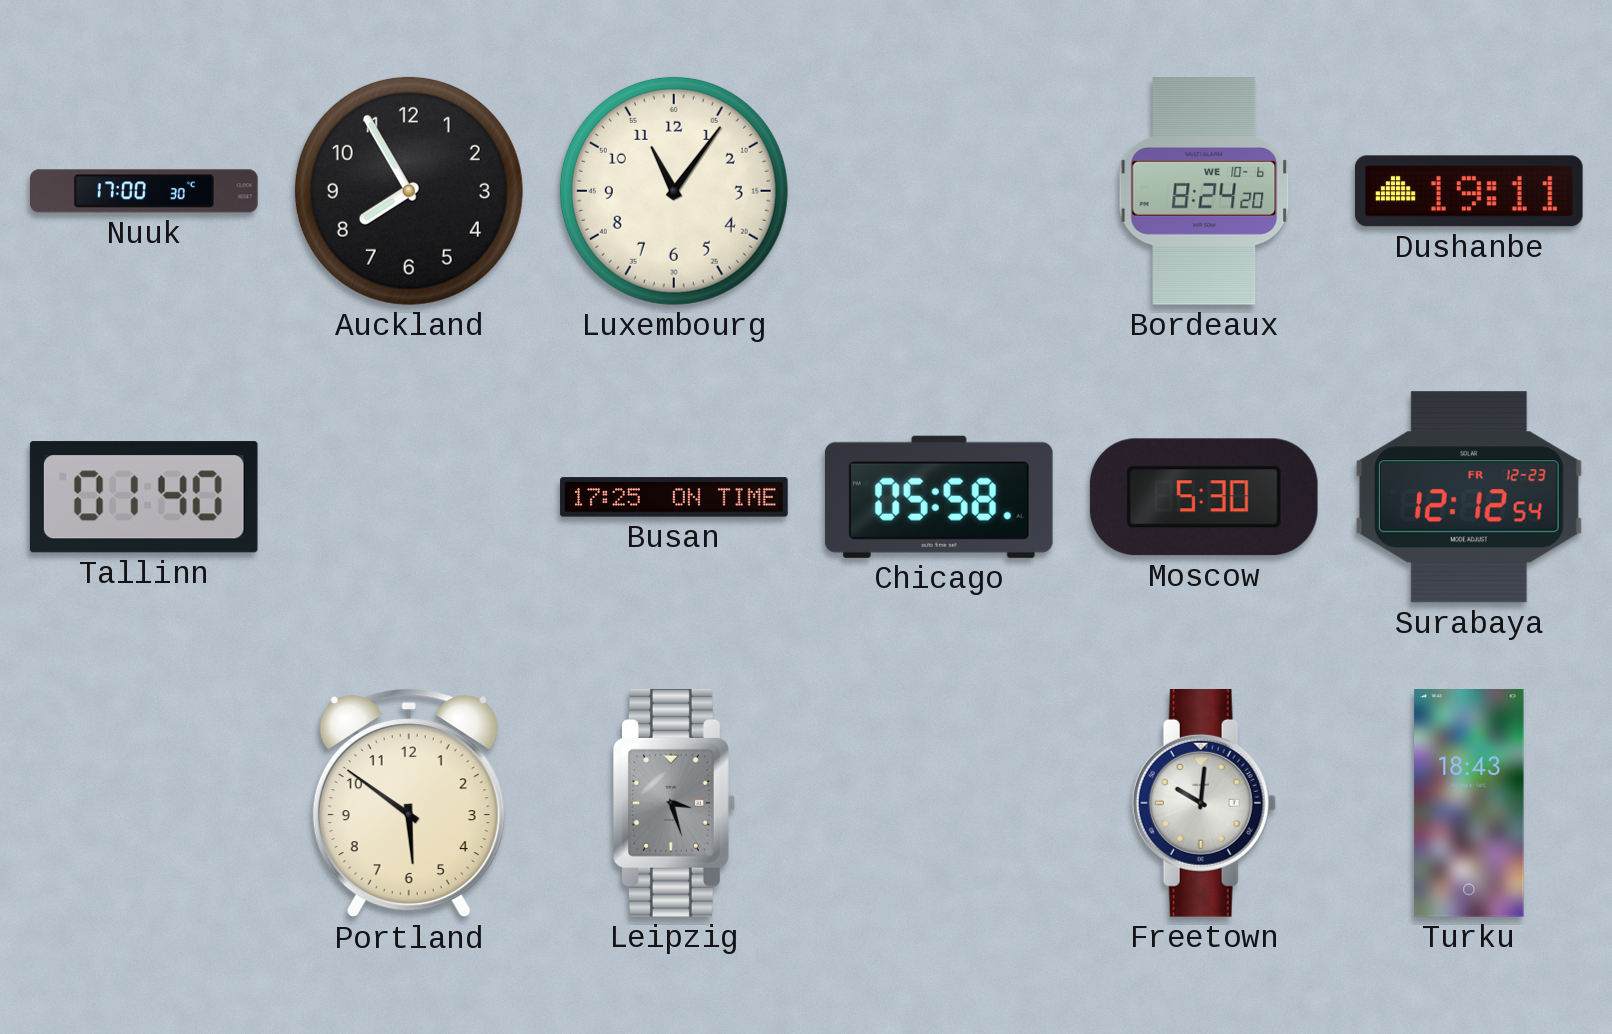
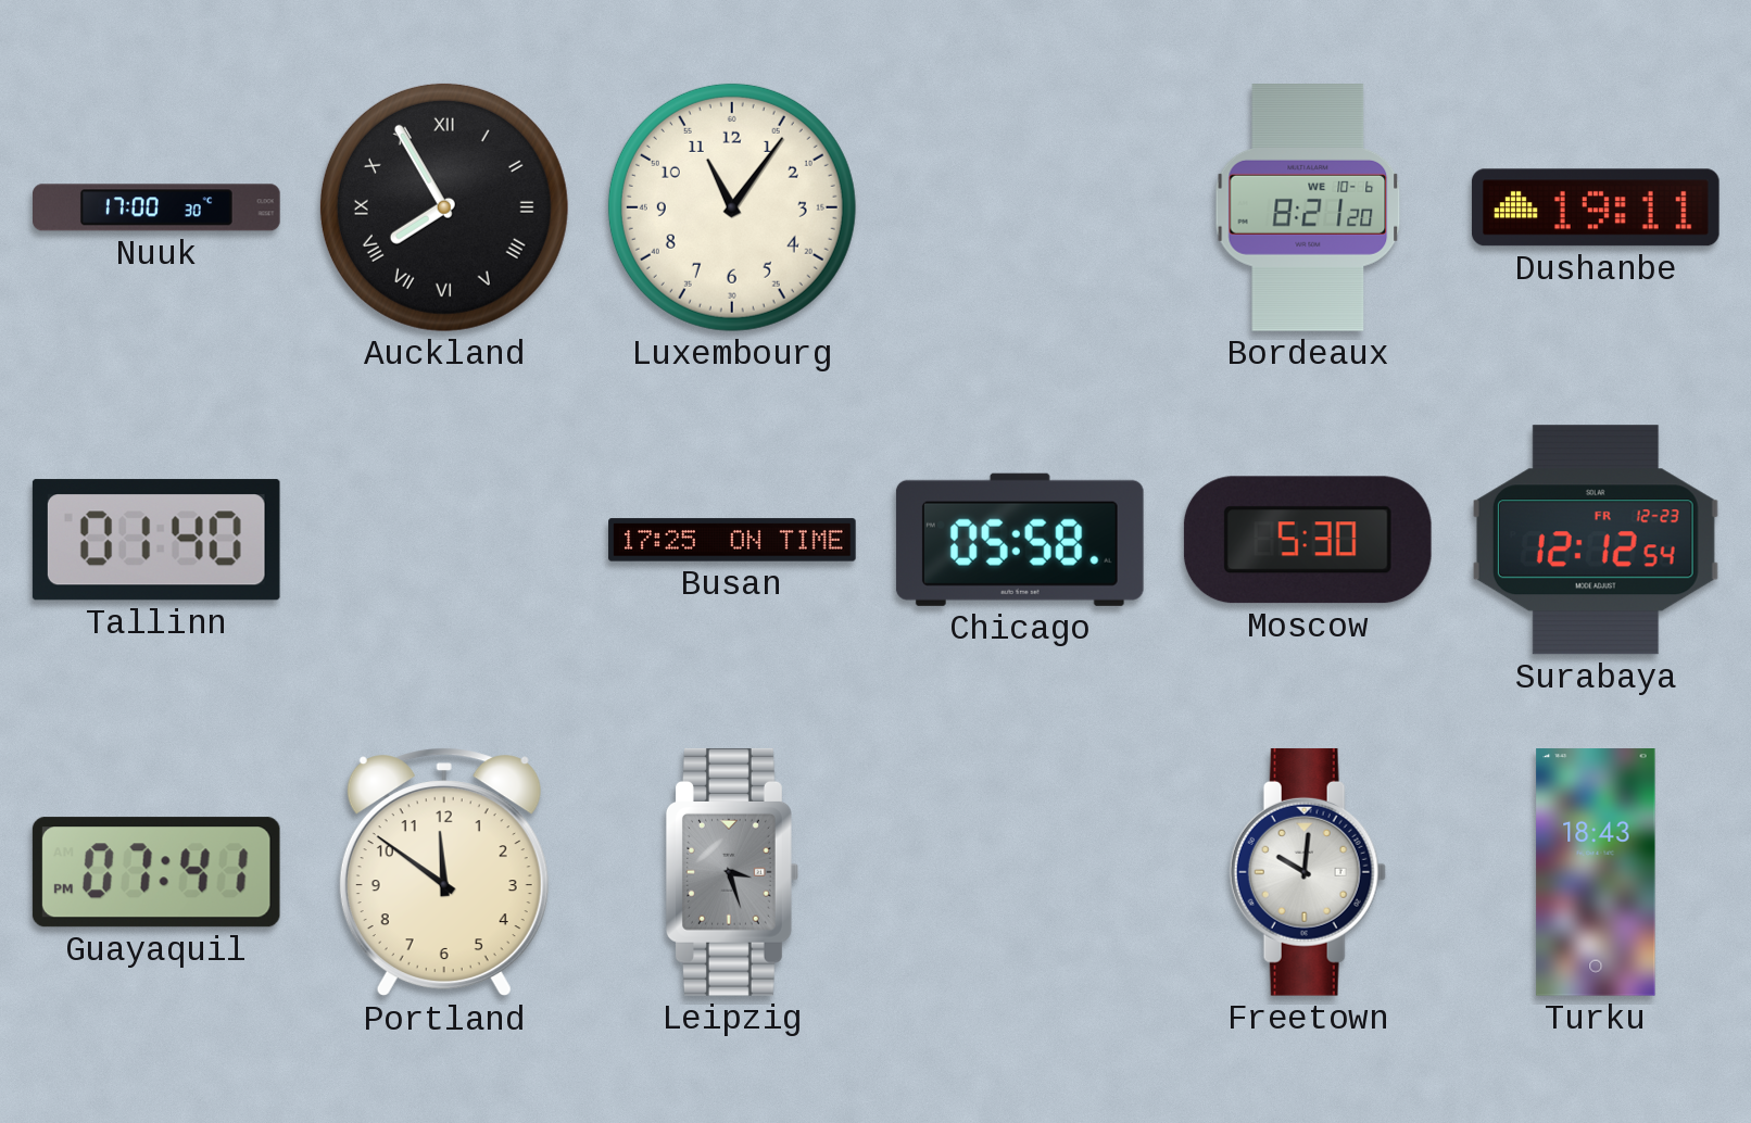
Auckland numerals: Arabic -> Roman (444, 207)
Bordeaux: 8:24 -> 8:21 (1308, 209)
Guayaquil: none -> 07:41 (156, 872)
Portland: 5:51 -> 11:51 (444, 872)
